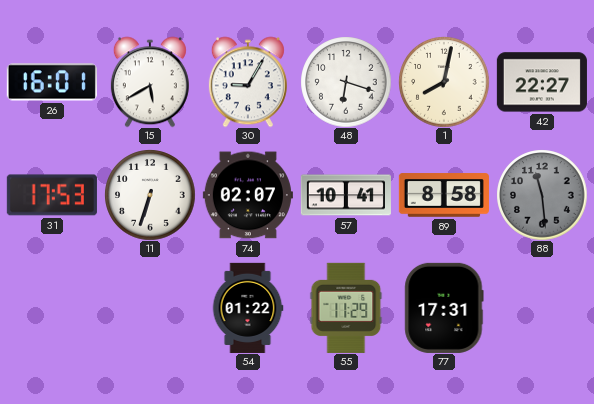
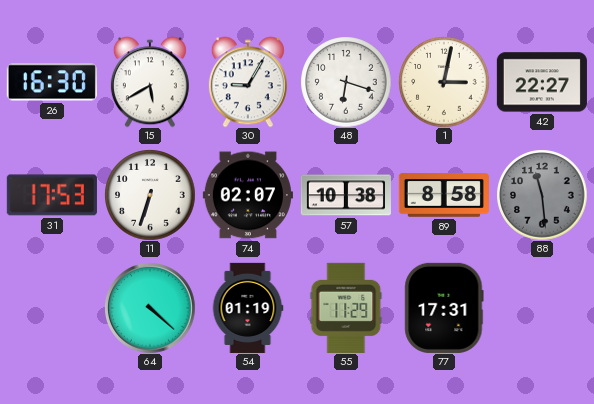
26: 16:01 -> 16:30 (52, 82)
1: 8:02 -> 3:02 (444, 82)
57: 10:41 -> 10:38 (346, 195)
64: none -> 4:22 (150, 308)
54: 01:22 -> 01:19 (248, 308)
